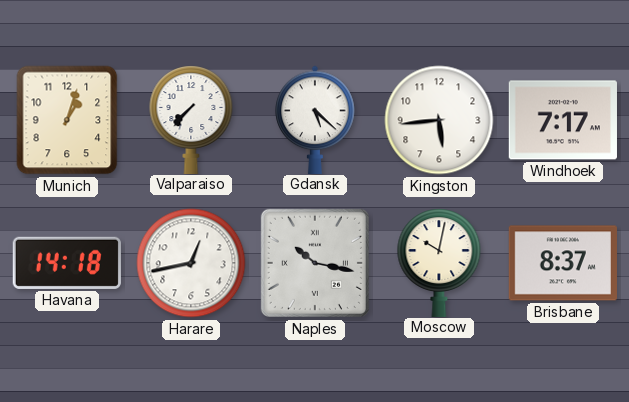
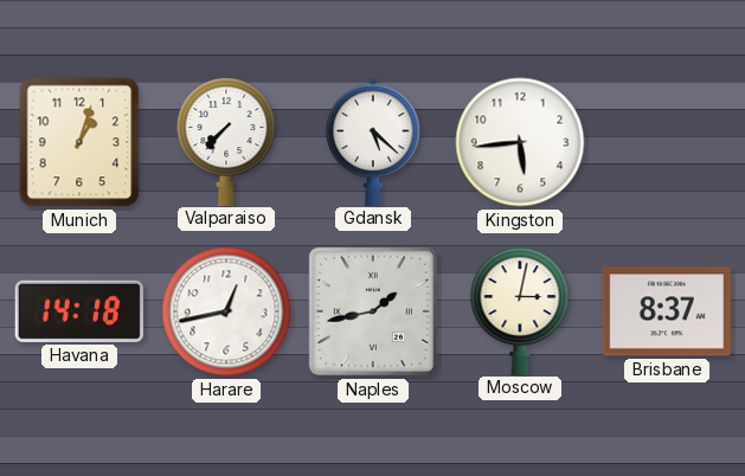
Windhoek: 7:17 -> none (563, 120)
Naples: 10:17 -> 1:43 (373, 311)
Moscow: 10:02 -> 3:02 (520, 310)
